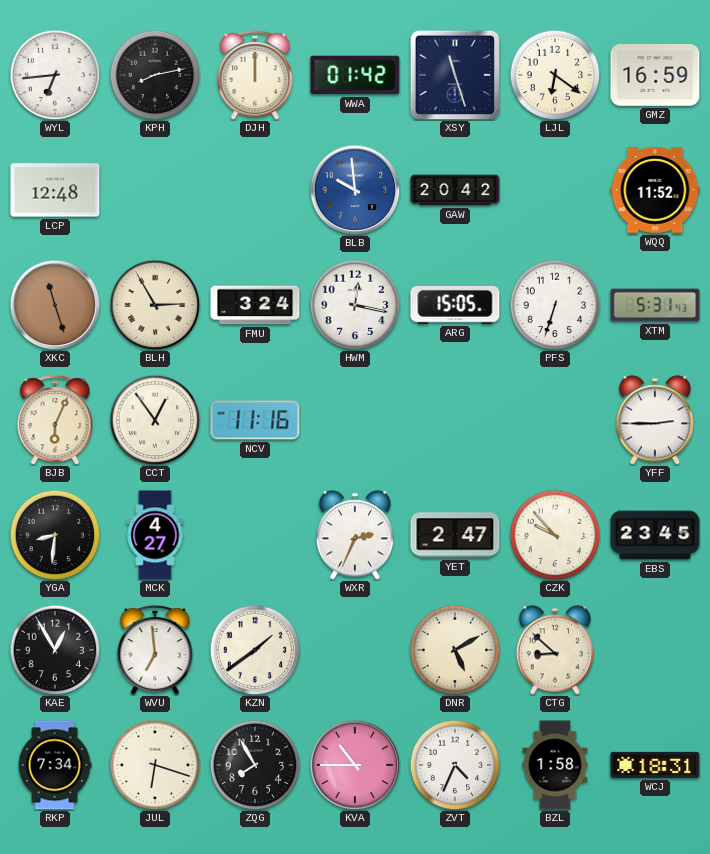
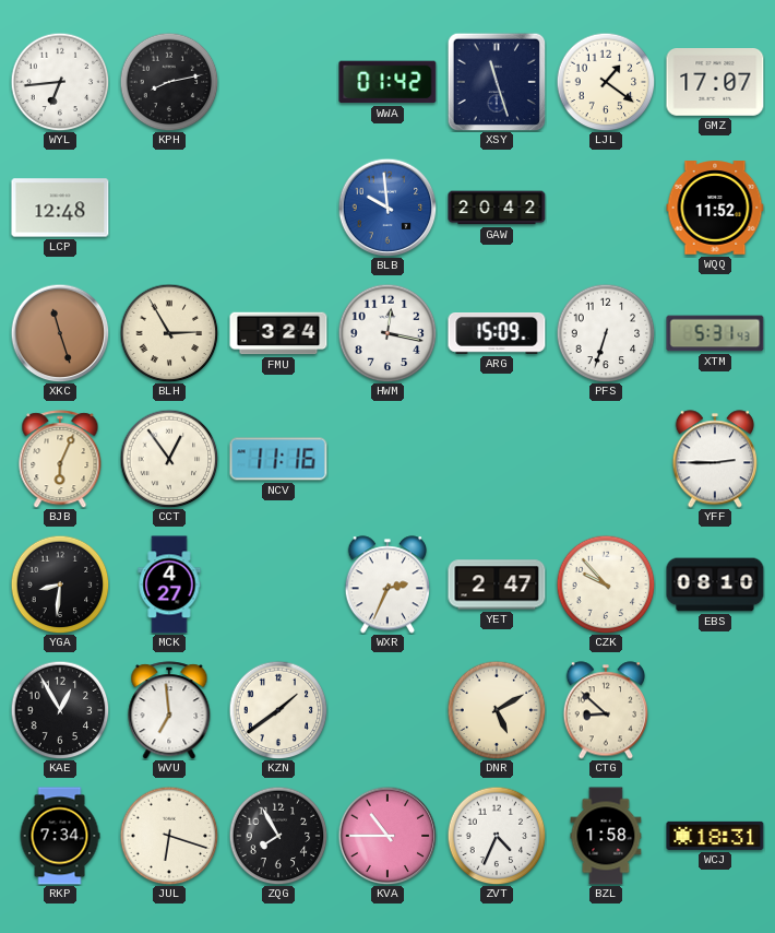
DJH: 12:00 -> none (255, 75)
LJL: 6:21 -> 1:21 (606, 82)
GMZ: 16:59 -> 17:07 (715, 83)
ARG: 15:05 -> 15:09 (497, 334)
EBS: 23:45 -> 08:10 (715, 584)
